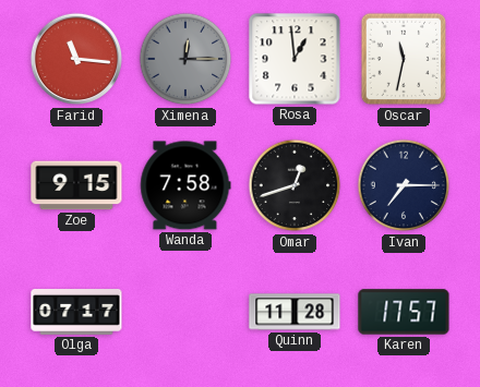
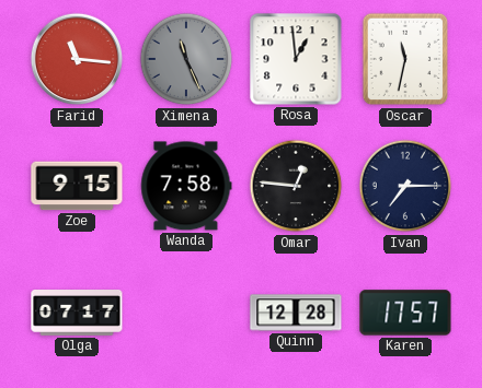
Ximena: 12:15 -> 11:26 (186, 59)
Omar: 12:42 -> 12:46 (296, 186)
Quinn: 11:28 -> 12:28 (296, 313)
